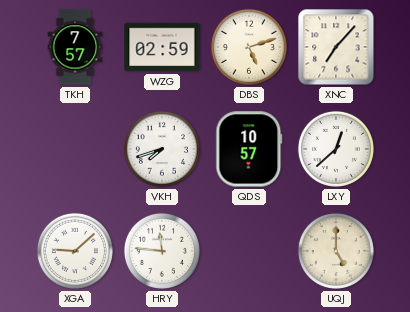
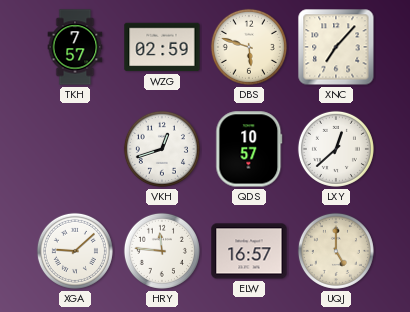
DBS: 5:12 -> 5:48 (249, 47)
VKH: 7:42 -> 12:42 (162, 149)
ELW: none -> 16:57 (249, 251)
